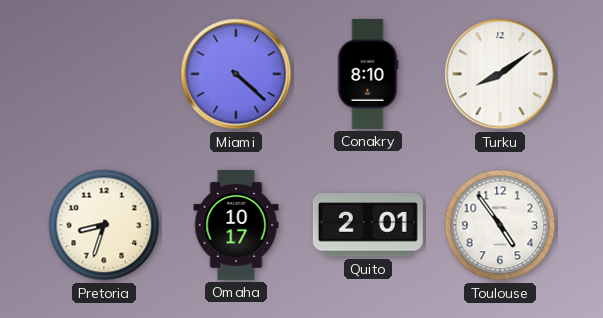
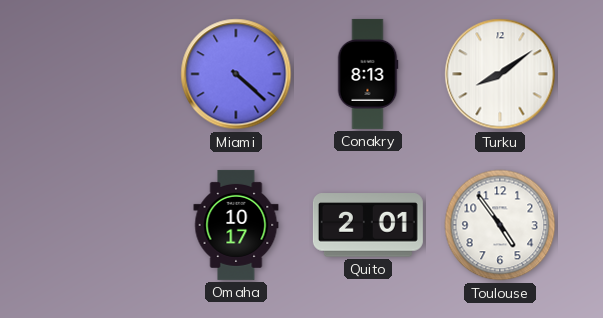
Conakry: 8:10 -> 8:13 (368, 74)
Pretoria: 8:33 -> none (104, 225)
